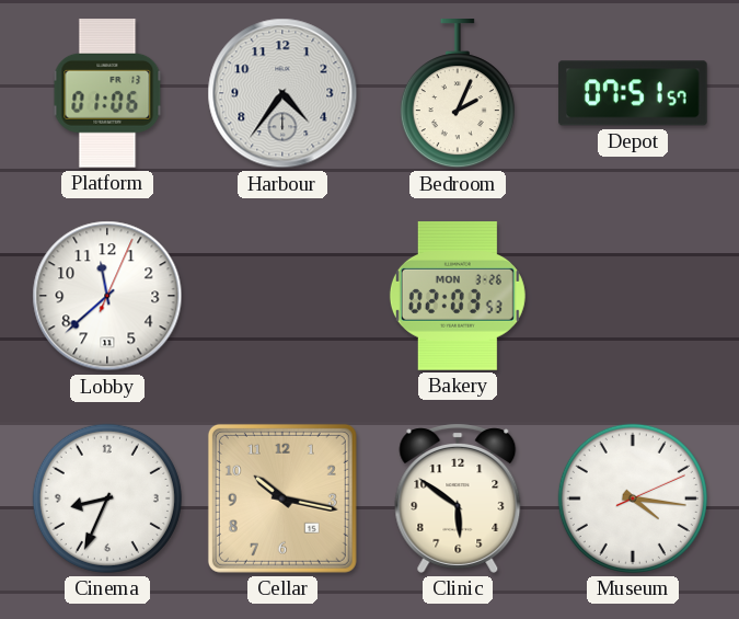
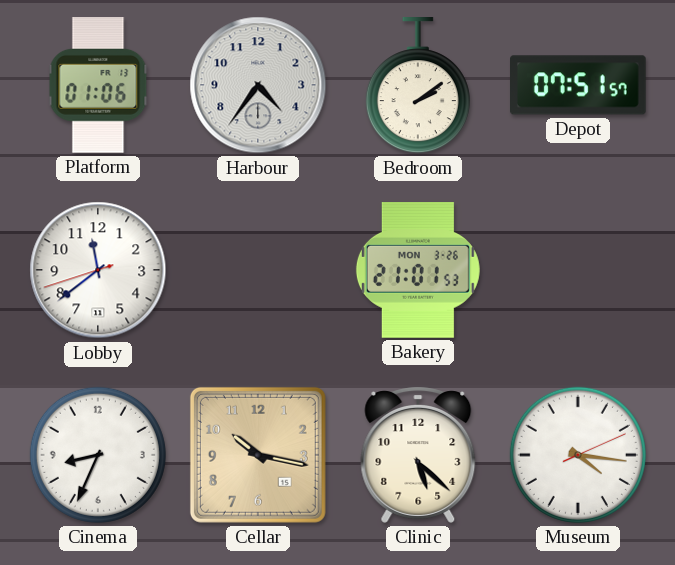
Bedroom: 2:04 -> 2:09 (418, 86)
Lobby: 11:38:04 -> 11:38:42 (98, 270)
Bakery: 02:03 -> 21:01 (418, 271)
Clinic: 5:51 -> 5:22 (418, 455)
